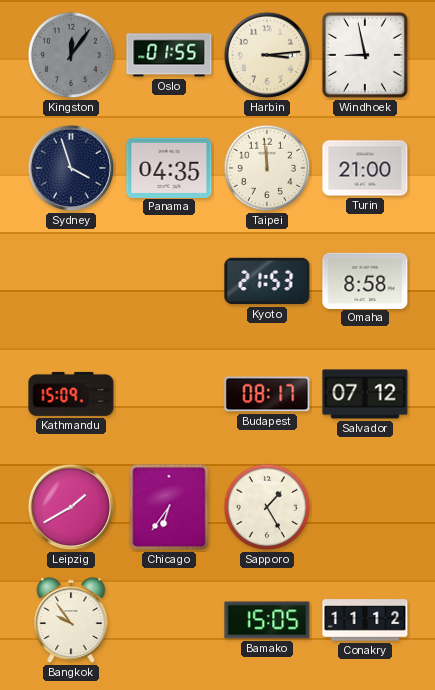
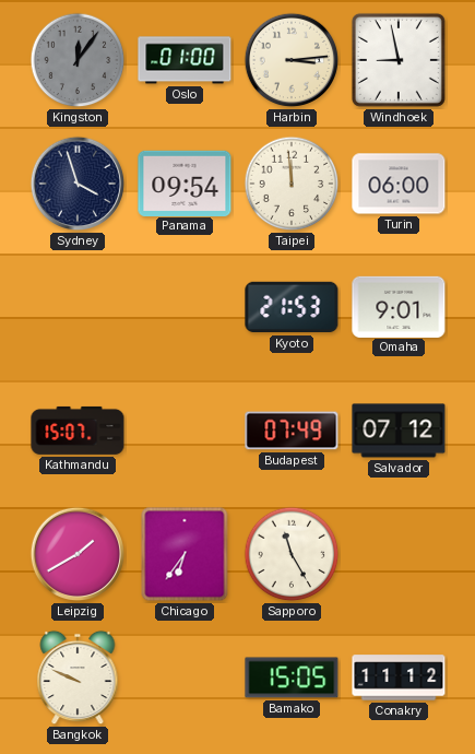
Oslo: 01:55 -> 01:00 (185, 60)
Panama: 04:35 -> 09:54 (185, 182)
Turin: 21:00 -> 06:00 (399, 184)
Omaha: 8:58 -> 9:01 (399, 306)
Kathmandu: 15:09 -> 15:07 (78, 431)
Budapest: 08:17 -> 07:49 (292, 431)
Sapporo: 1:25 -> 11:25 (292, 554)
Bangkok: 9:54 -> 9:49 (78, 678)
